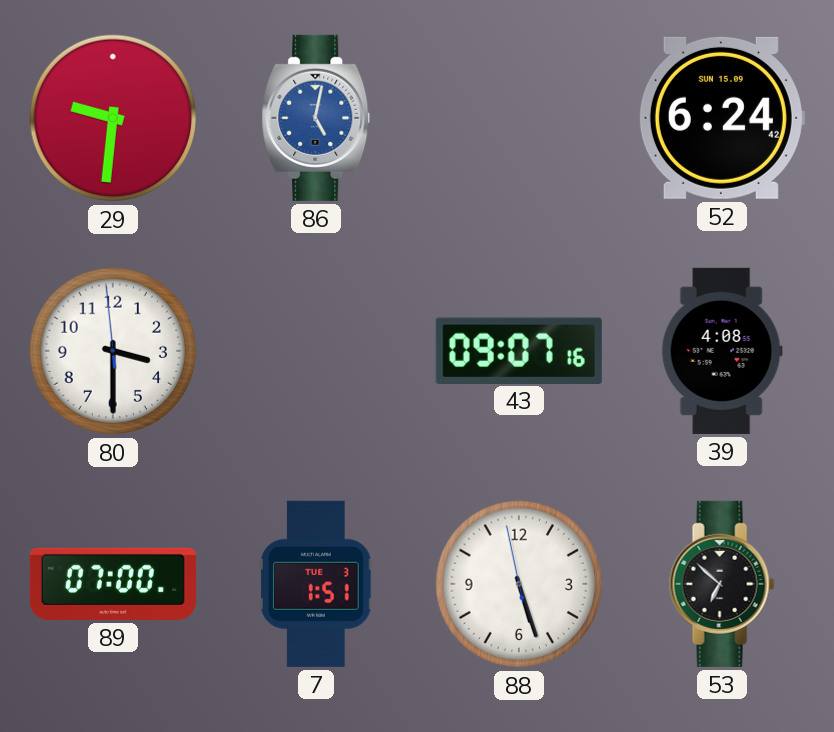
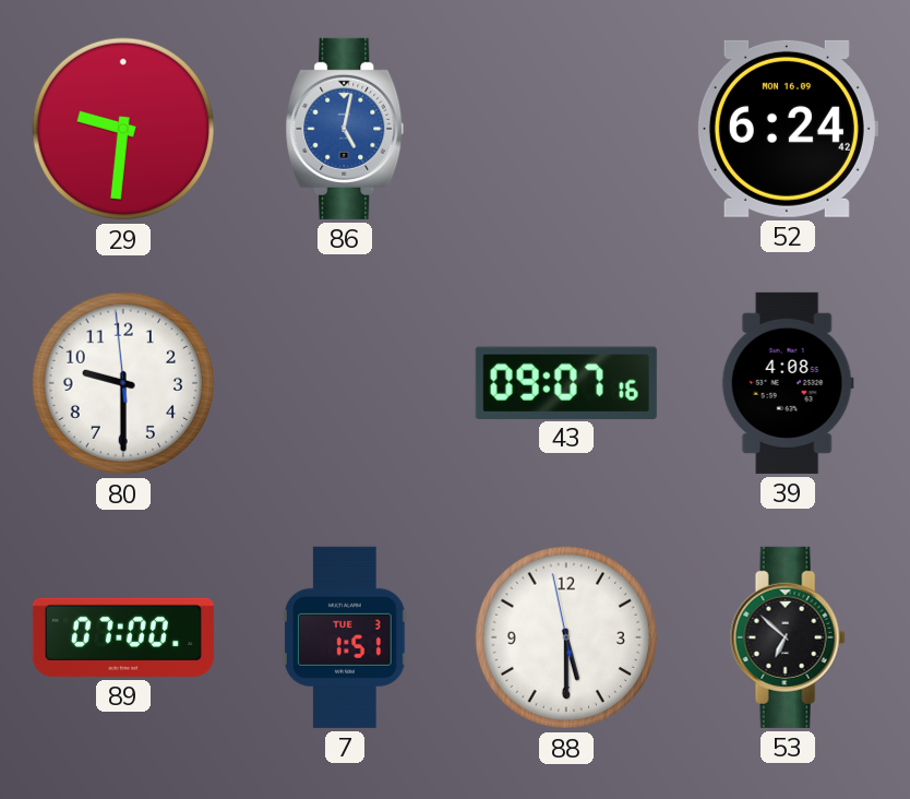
52 date: SUN 15.09 -> MON 16.09 (787, 129)
80: 3:29 -> 9:29 (123, 383)
88: 5:26 -> 5:29 (566, 637)
